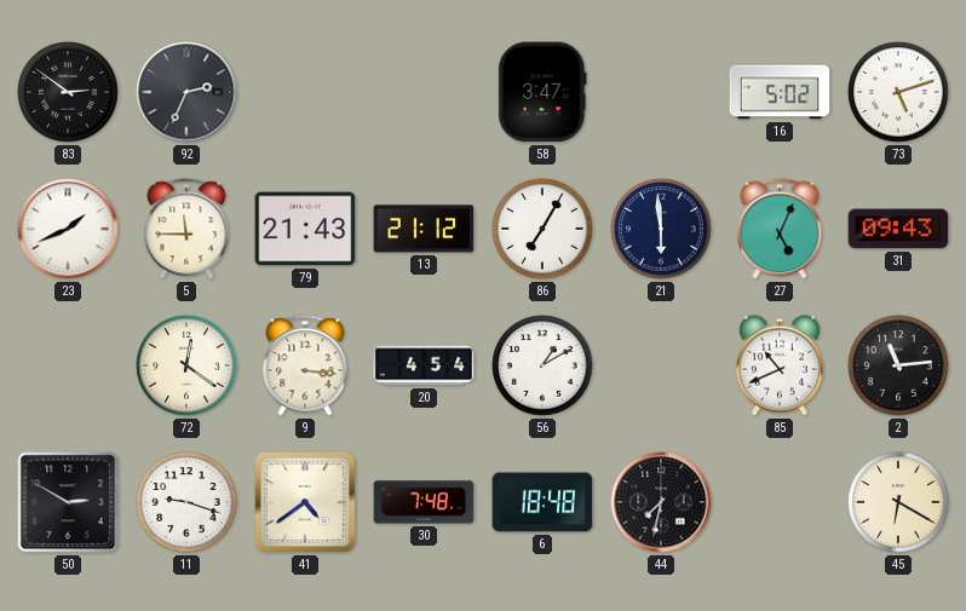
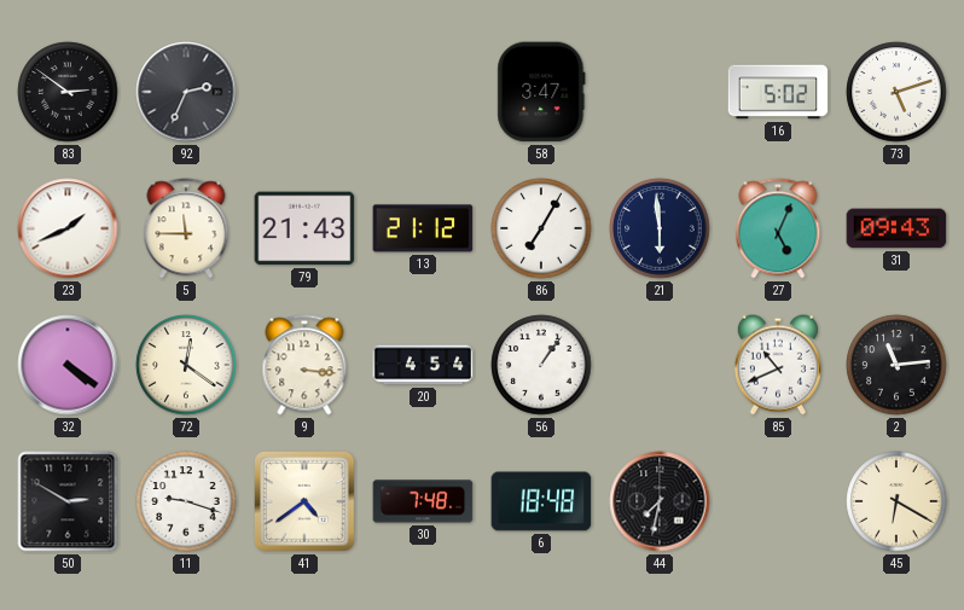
32: none -> 4:21 (68, 365)
56: 1:10 -> 1:06 (541, 365)
